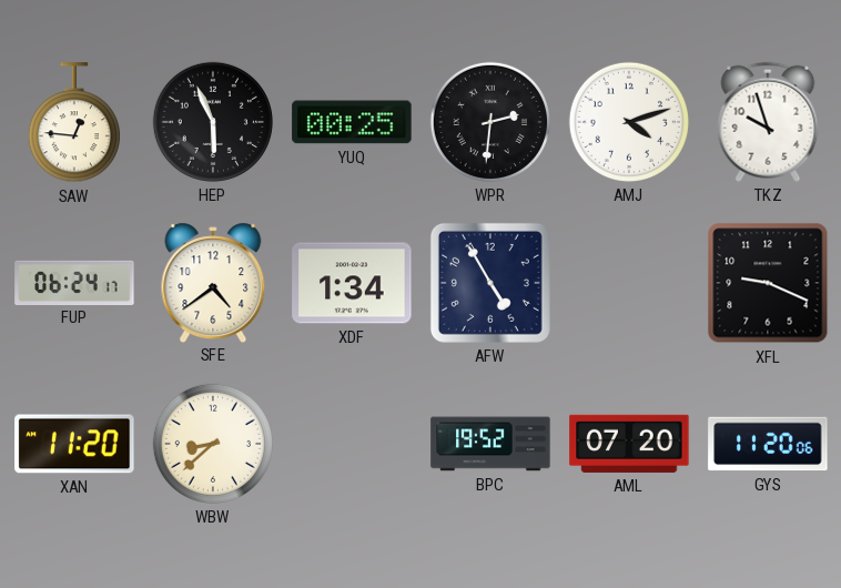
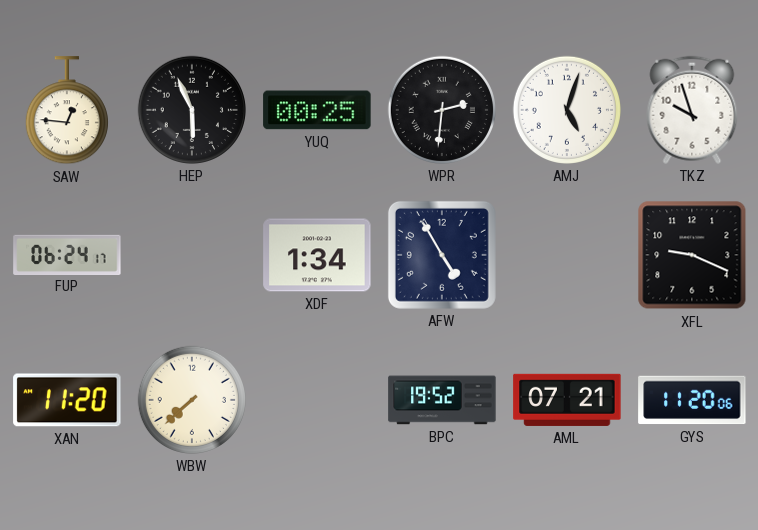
AMJ: 4:12 -> 5:03 (567, 110)
SFE: 4:39 -> none (213, 282)
WBW: 8:38 -> 7:38 (192, 400)
AML: 07:20 -> 07:21 (567, 400)
